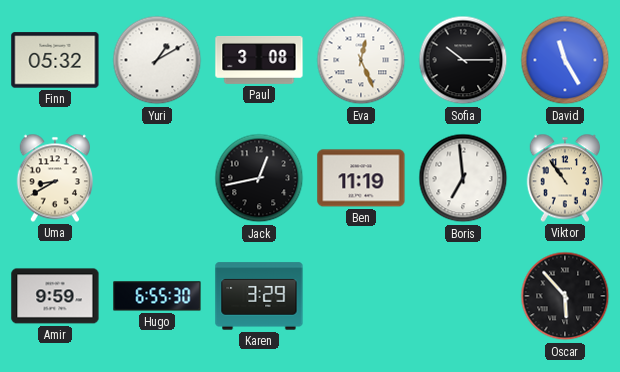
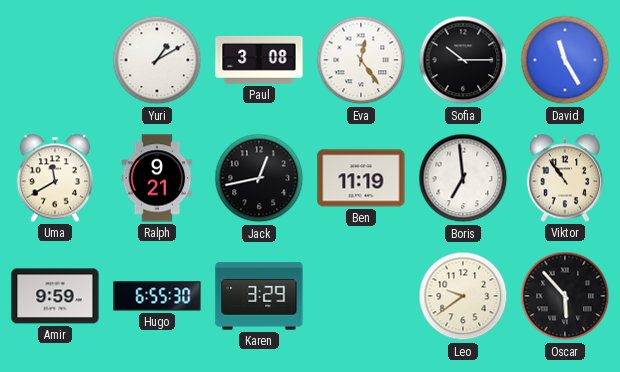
Finn: 05:32 -> none (55, 60)
Eva: 12:26 -> 12:24 (361, 60)
Uma: 8:40 -> 11:40 (54, 178)
Ralph: none -> 9:21 (157, 178)
Leo: none -> 9:39 (463, 296)
